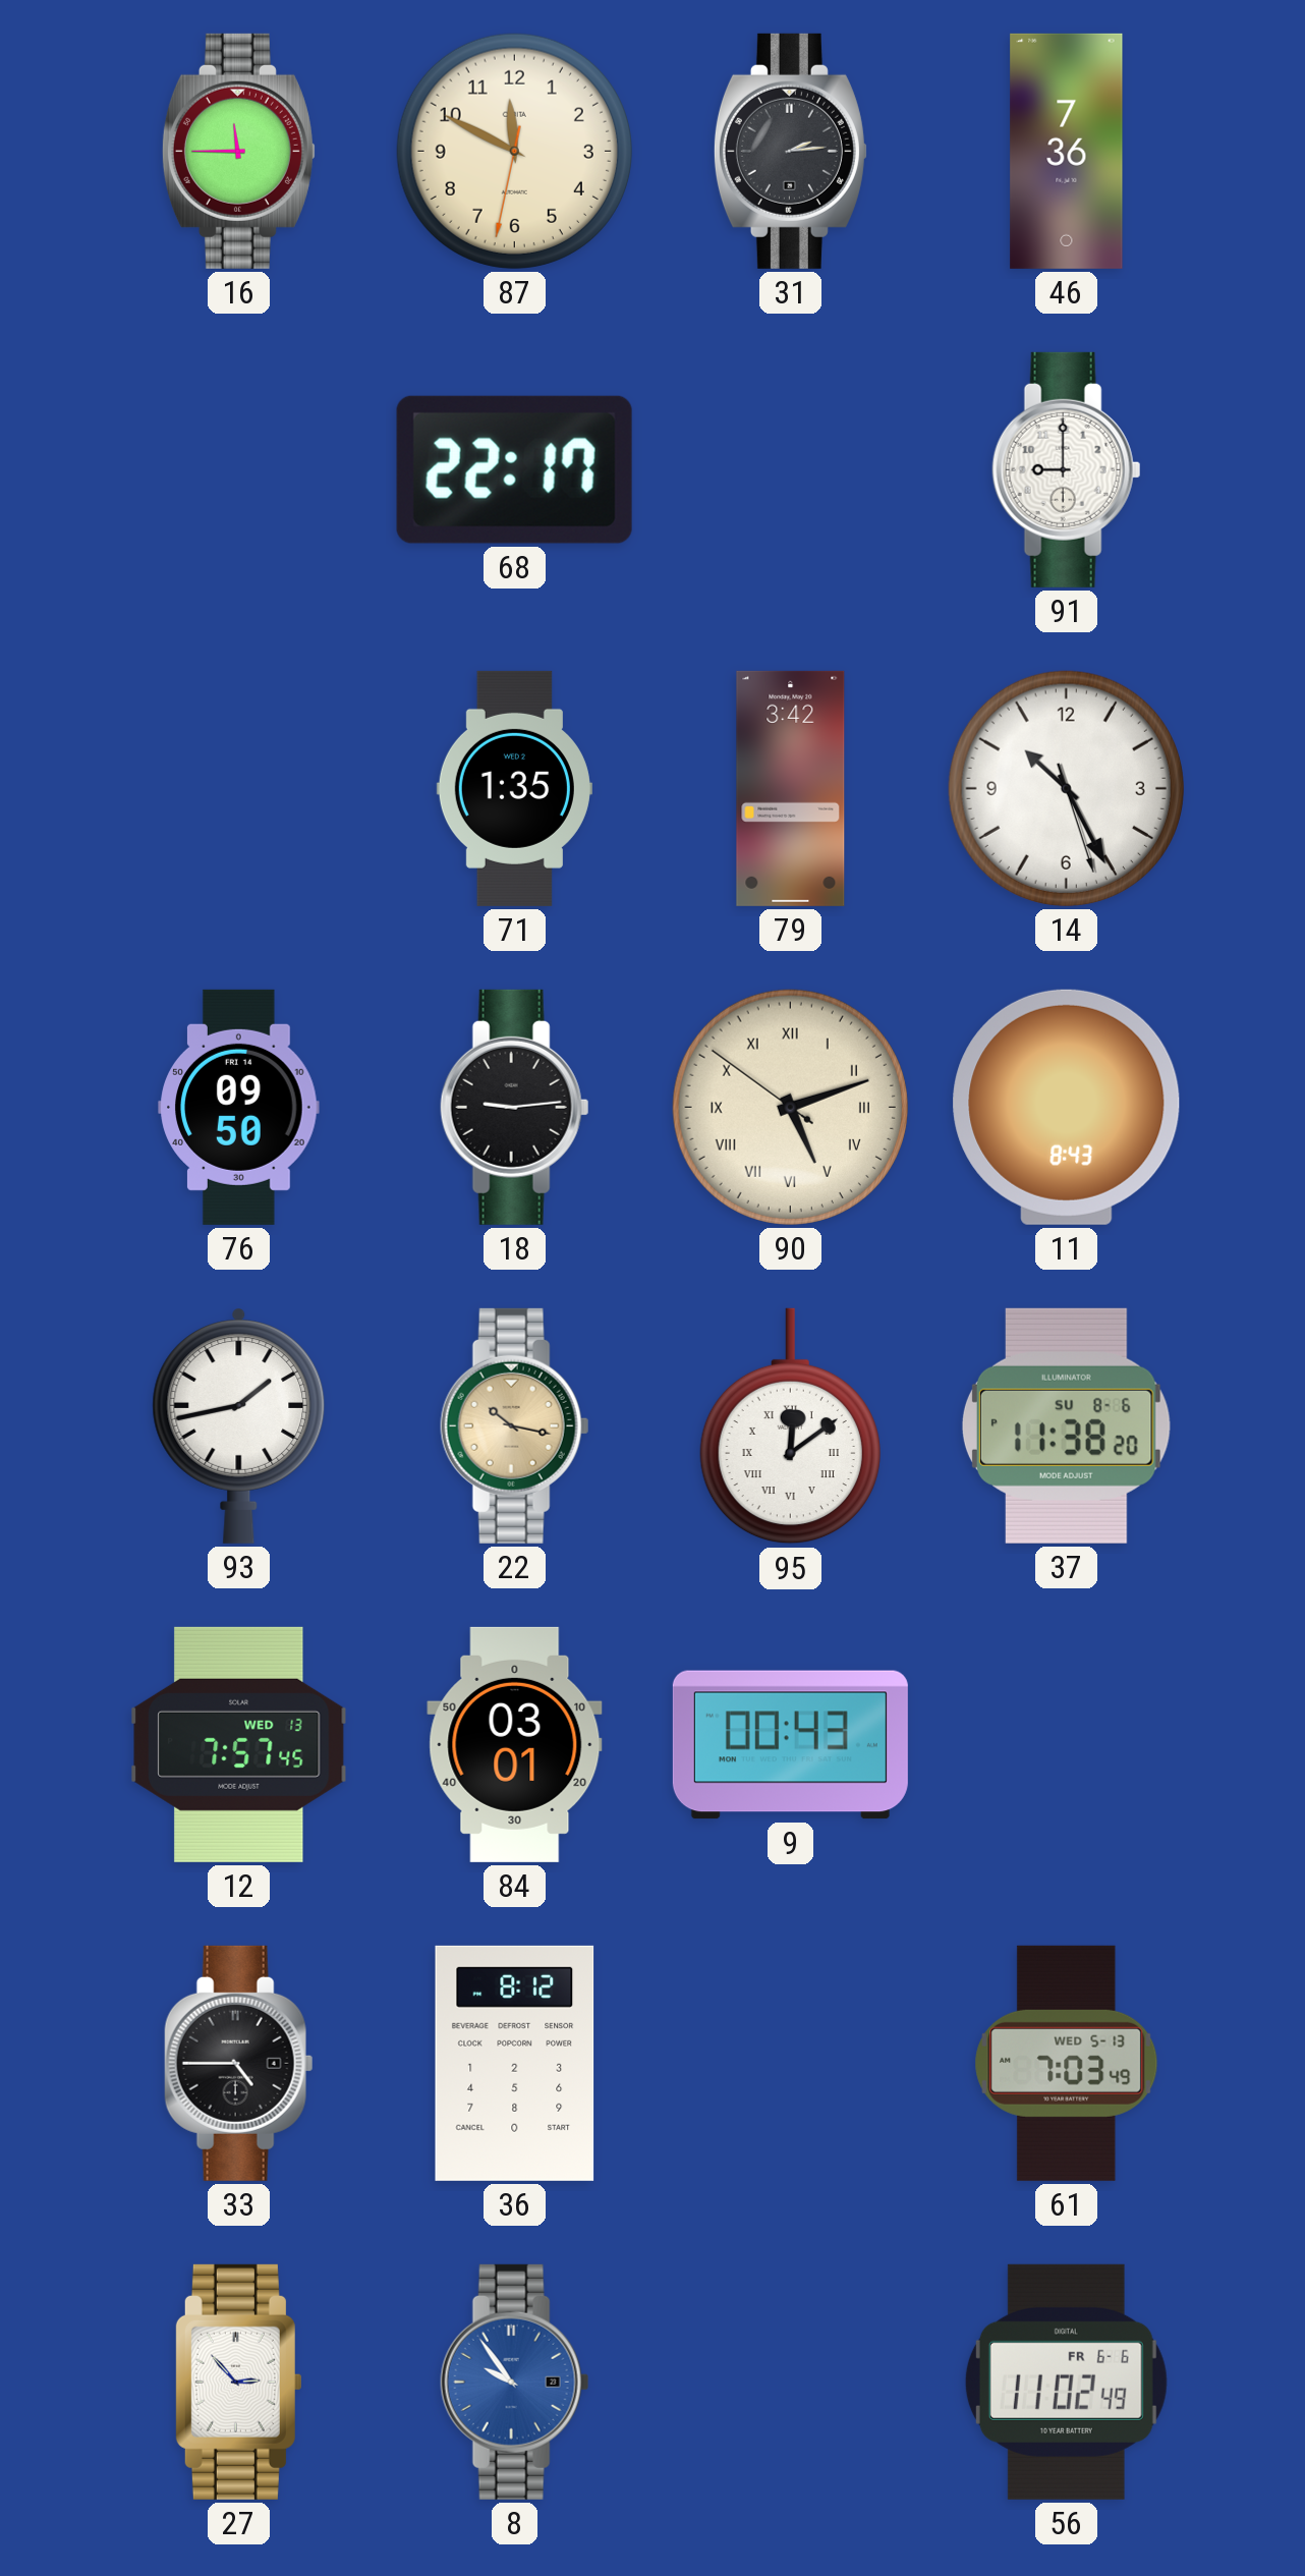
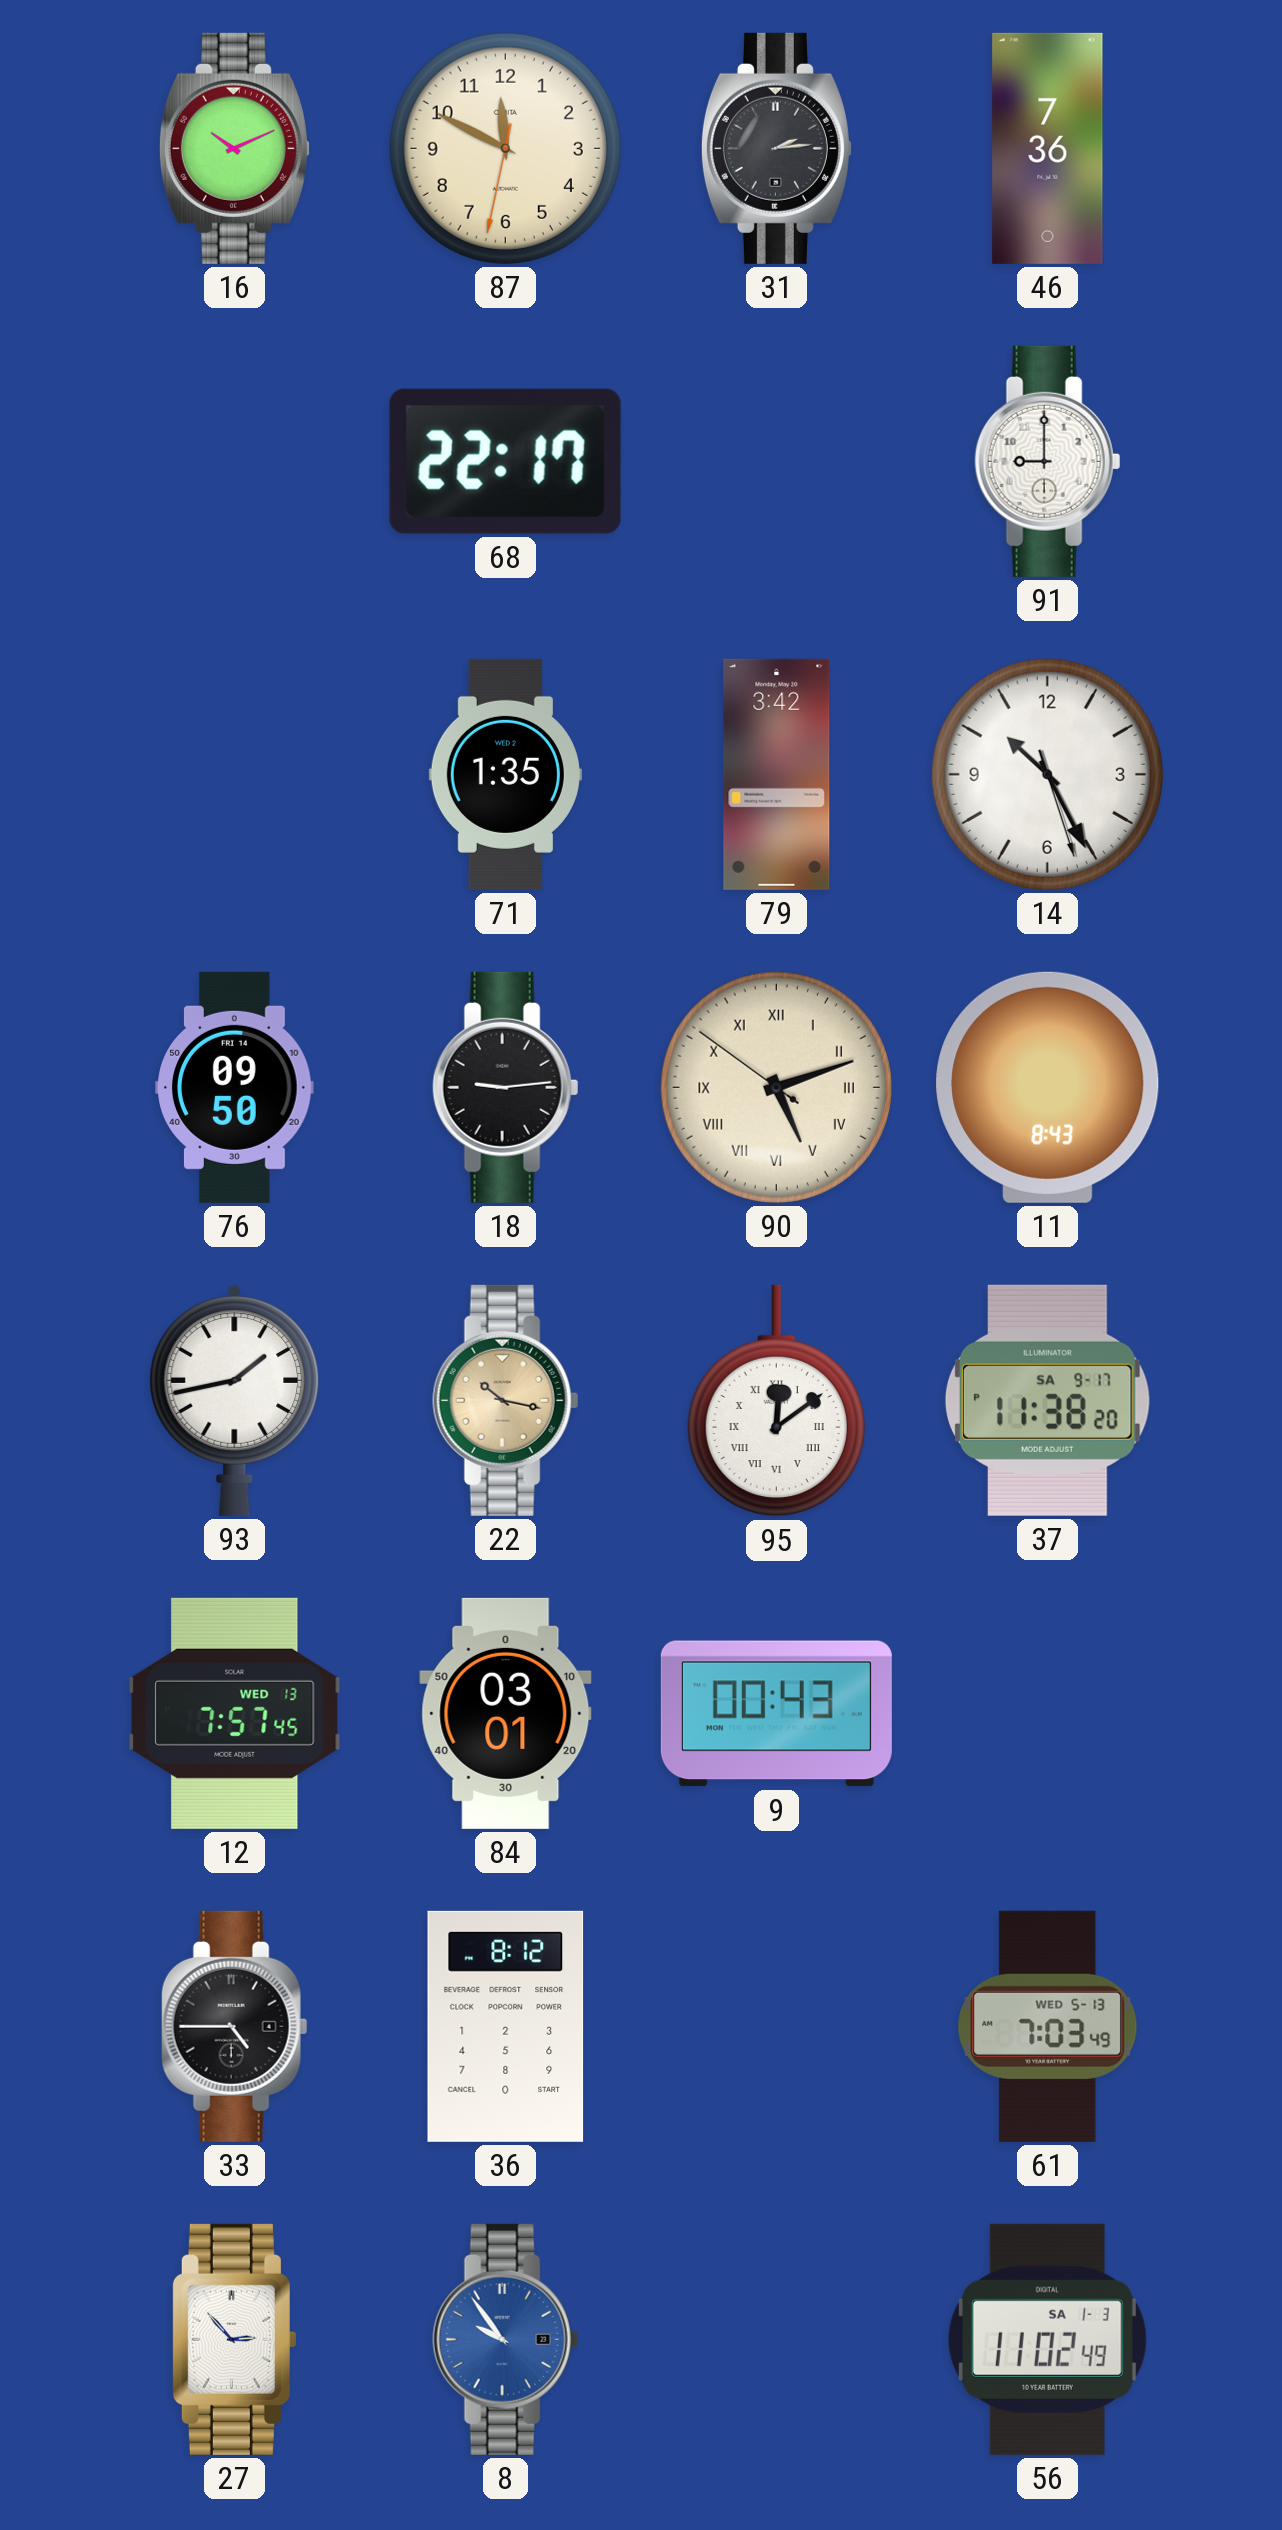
16: 11:45 -> 10:11 (234, 148)
37 date: SU 8-6 -> SA 9-17 (1047, 1400)
56 date: FR 6-6 -> SA 1-3 (1047, 2339)
